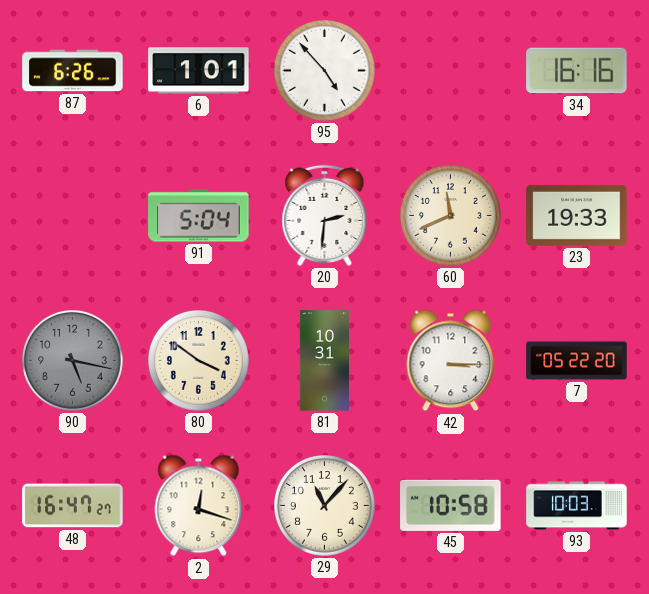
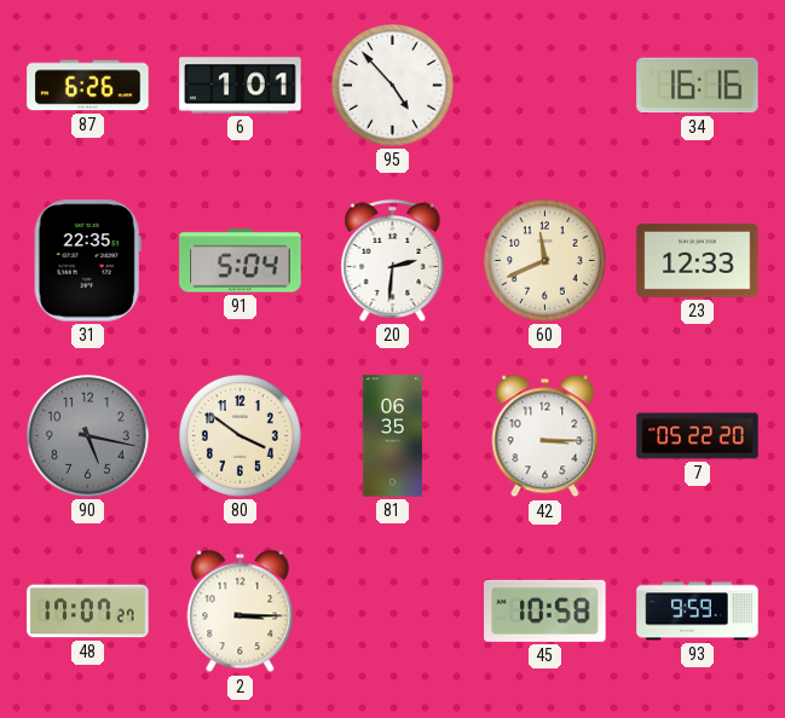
31: none -> 22:35 (87, 261)
23: 19:33 -> 12:33 (698, 260)
81: 10:31 -> 06:35 (392, 436)
48: 16:47 -> 17:07 (88, 612)
2: 12:18 -> 3:15 (241, 612)
29: 11:07 -> none (325, 506)
93: 10:03 -> 9:59 (698, 612)
